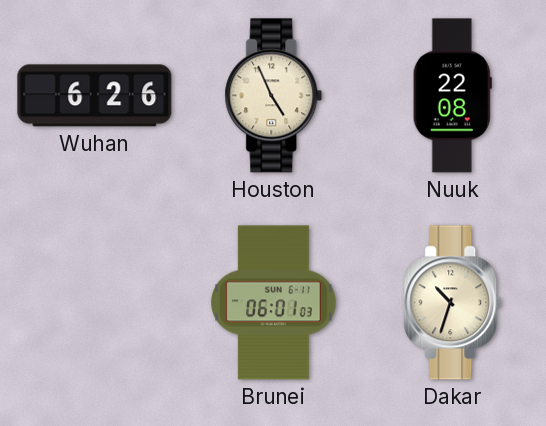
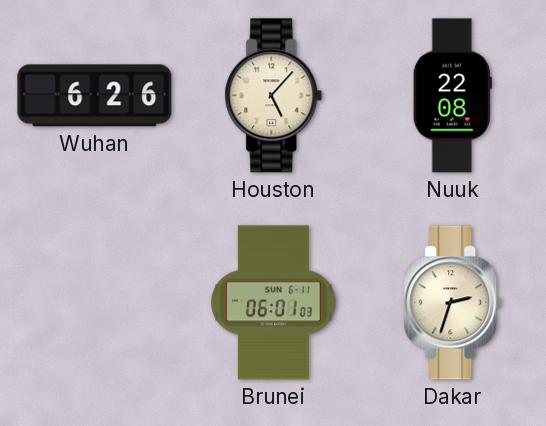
Houston: 4:56 -> 5:07 (274, 96)
Dakar: 10:33 -> 2:33 (453, 303)
